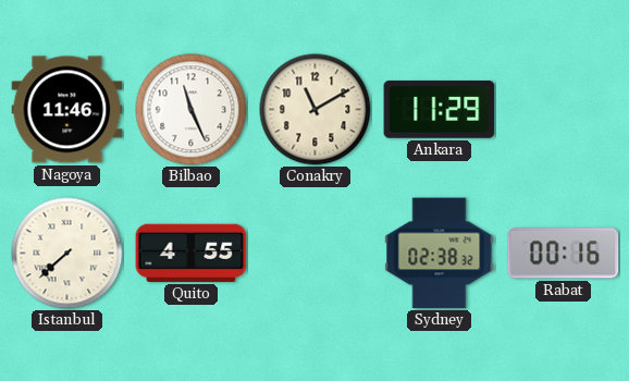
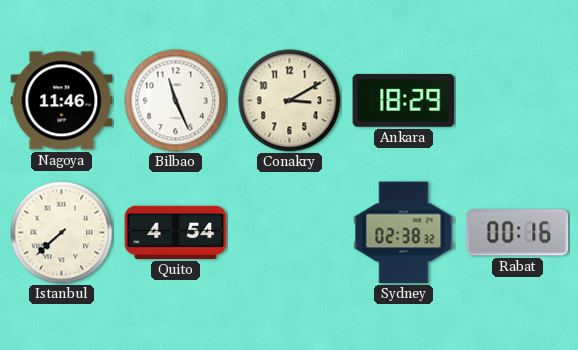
Conakry: 11:10 -> 3:10 (290, 101)
Ankara: 11:29 -> 18:29 (404, 101)
Quito: 4:55 -> 4:54 (176, 232)
